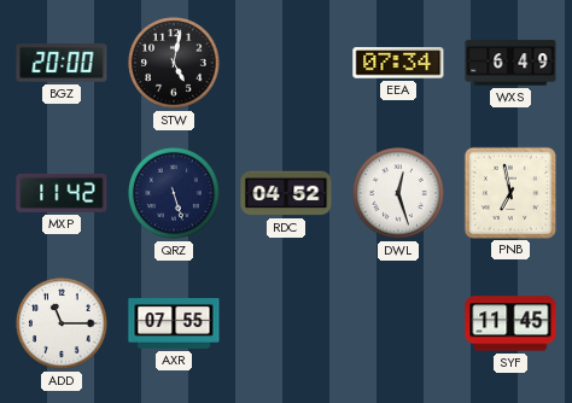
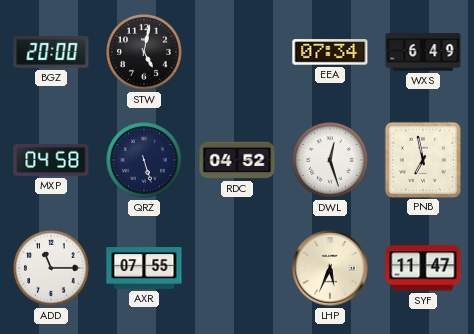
MXP: 11:42 -> 04:58 (51, 160)
LHP: none -> 5:34 (330, 268)
SYF: 11:45 -> 11:47 (423, 268)
